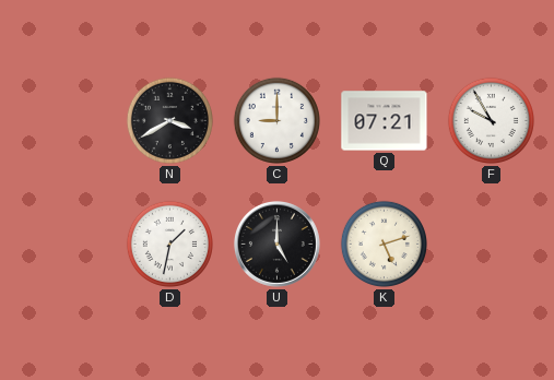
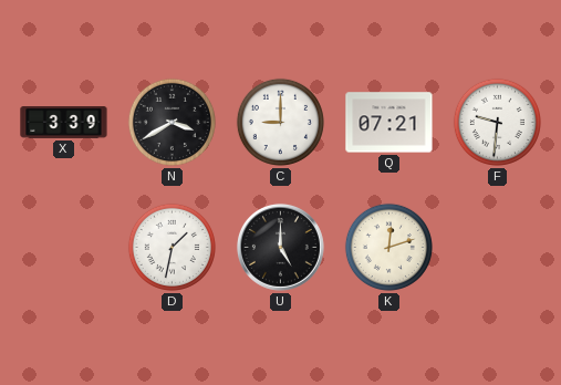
X: none -> 3:39 (64, 123)
F: 9:55 -> 9:31 (497, 122)
K: 5:12 -> 12:12 (388, 247)
